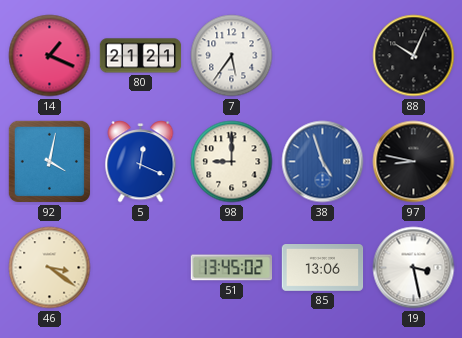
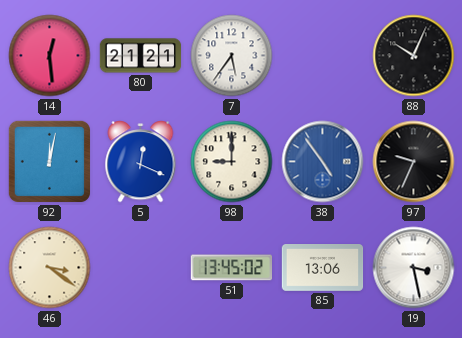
14: 1:19 -> 12:29 (50, 56)
92: 4:02 -> 12:02 (49, 161)
38: 4:57 -> 4:54 (323, 162)
97: 8:47 -> 9:34 (414, 162)
